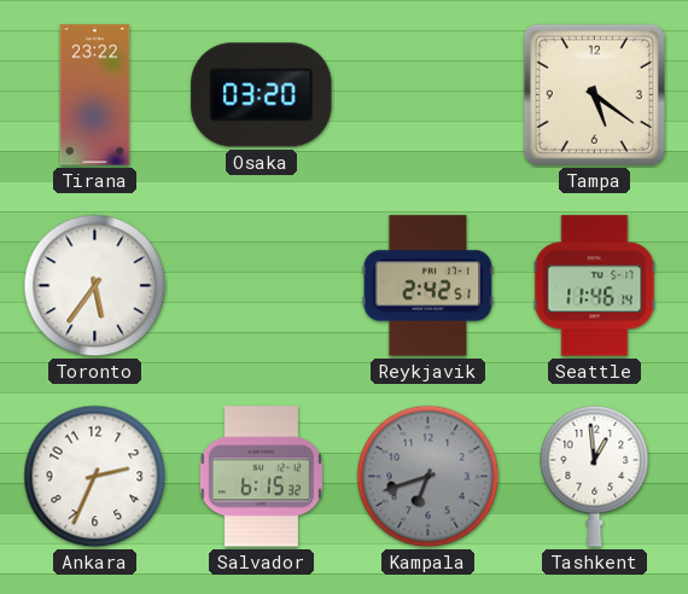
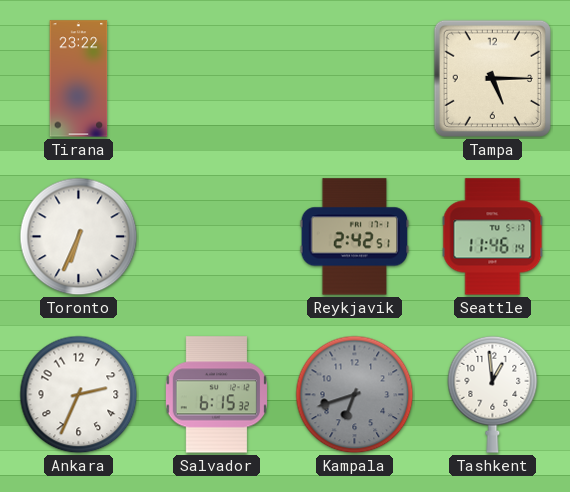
Osaka: 03:20 -> none (262, 95)
Tampa: 5:21 -> 5:15 (492, 78)
Toronto: 5:36 -> 6:34 (79, 237)
